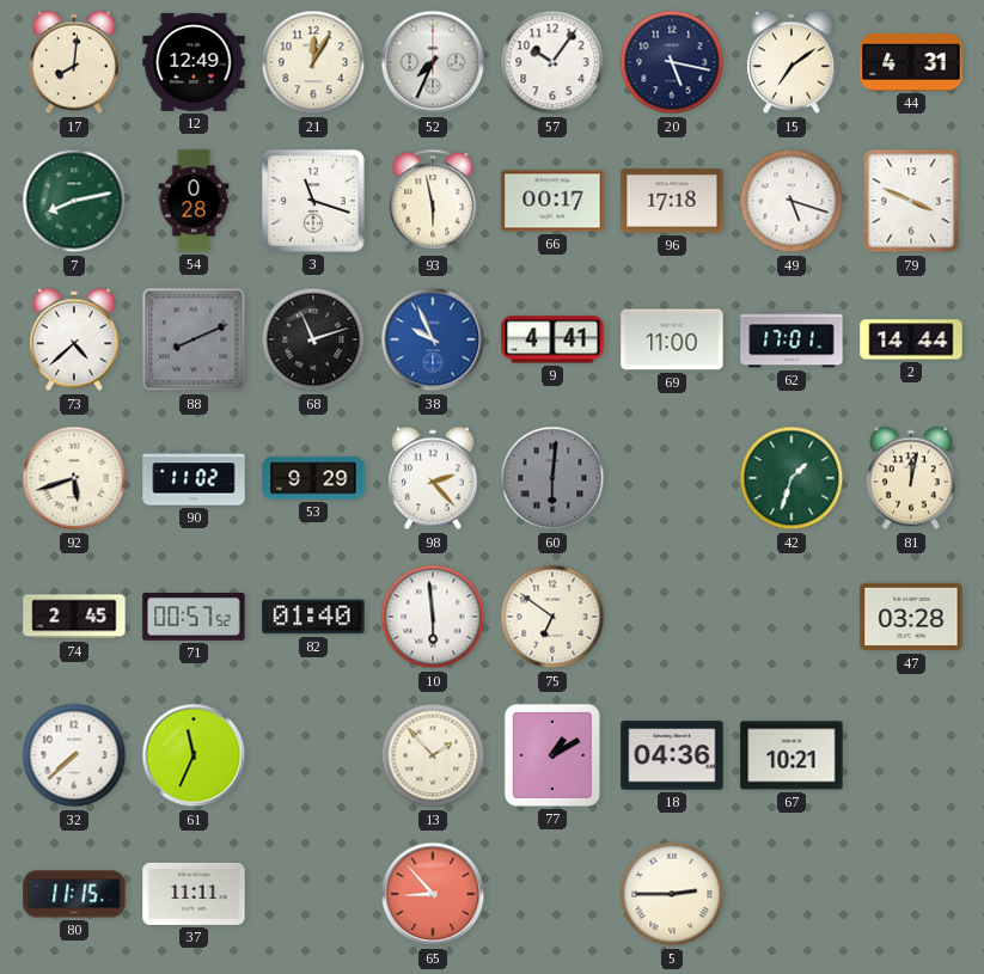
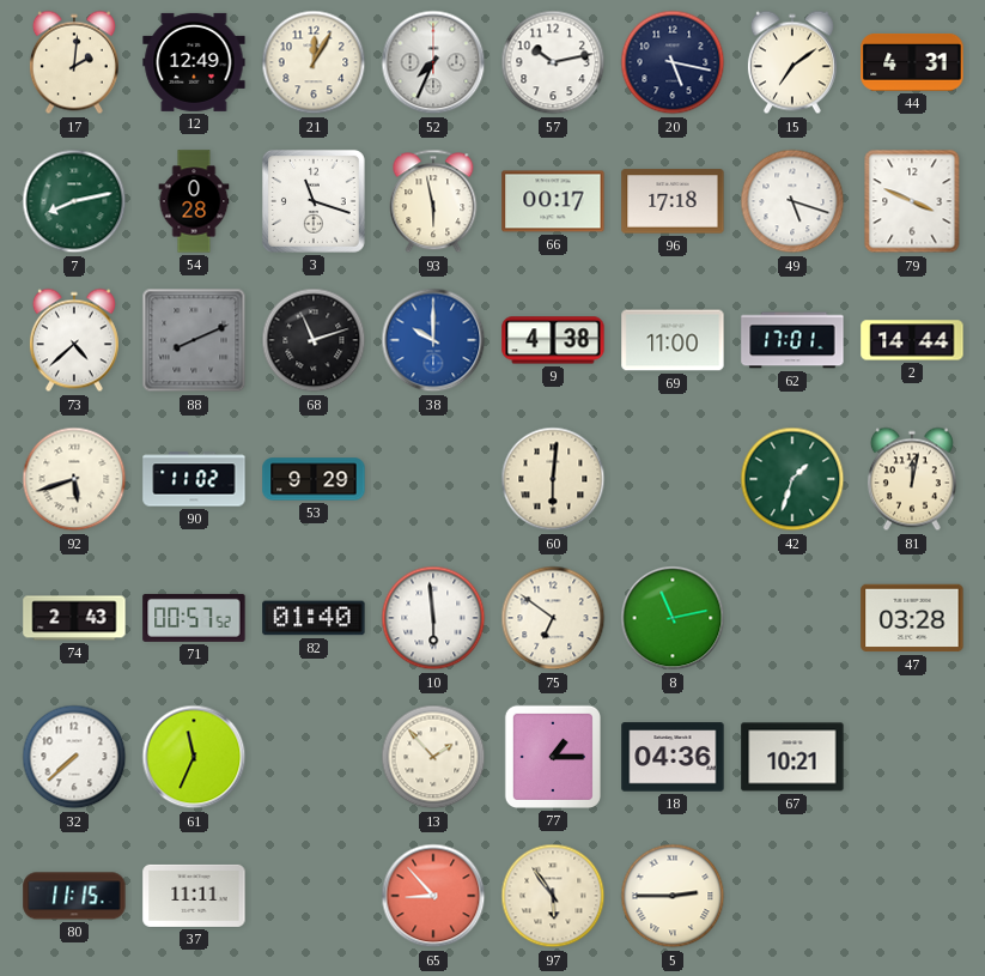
17: 8:01 -> 2:01 (74, 62)
57: 10:06 -> 10:13 (553, 62)
38: 9:56 -> 10:00 (433, 340)
9: 4:41 -> 4:38 (553, 340)
98: 2:23 -> none (433, 478)
60 dial: grey -> cream (553, 479)
74: 2:45 -> 2:43 (74, 618)
8: none -> 11:13 (673, 618)
77: 1:10 -> 1:15 (553, 757)
97: none -> 5:54 (553, 896)
